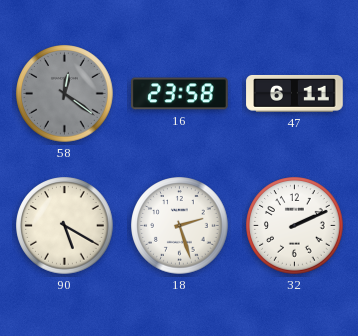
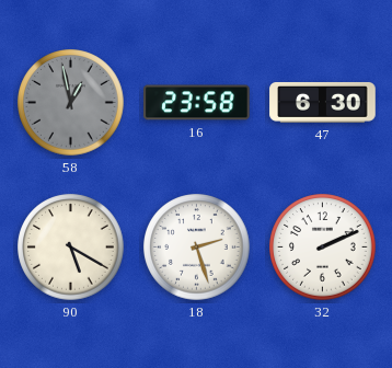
58: 12:21 -> 12:58 (71, 103)
47: 6:11 -> 6:30 (323, 102)
